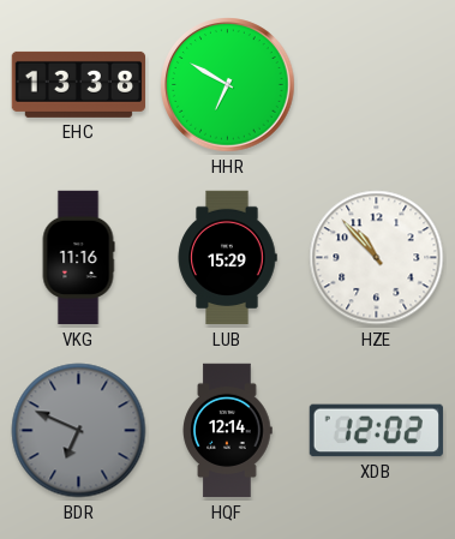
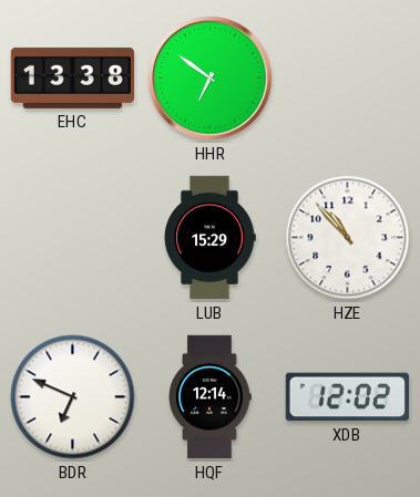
HHR: 6:50 -> 6:51 (211, 79)
VKG: 11:16 -> none (78, 258)
BDR dial: grey -> white (73, 397)
